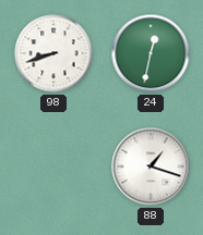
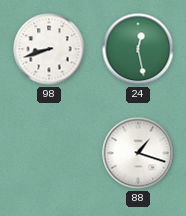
24: 12:32 -> 12:28 (138, 49)
